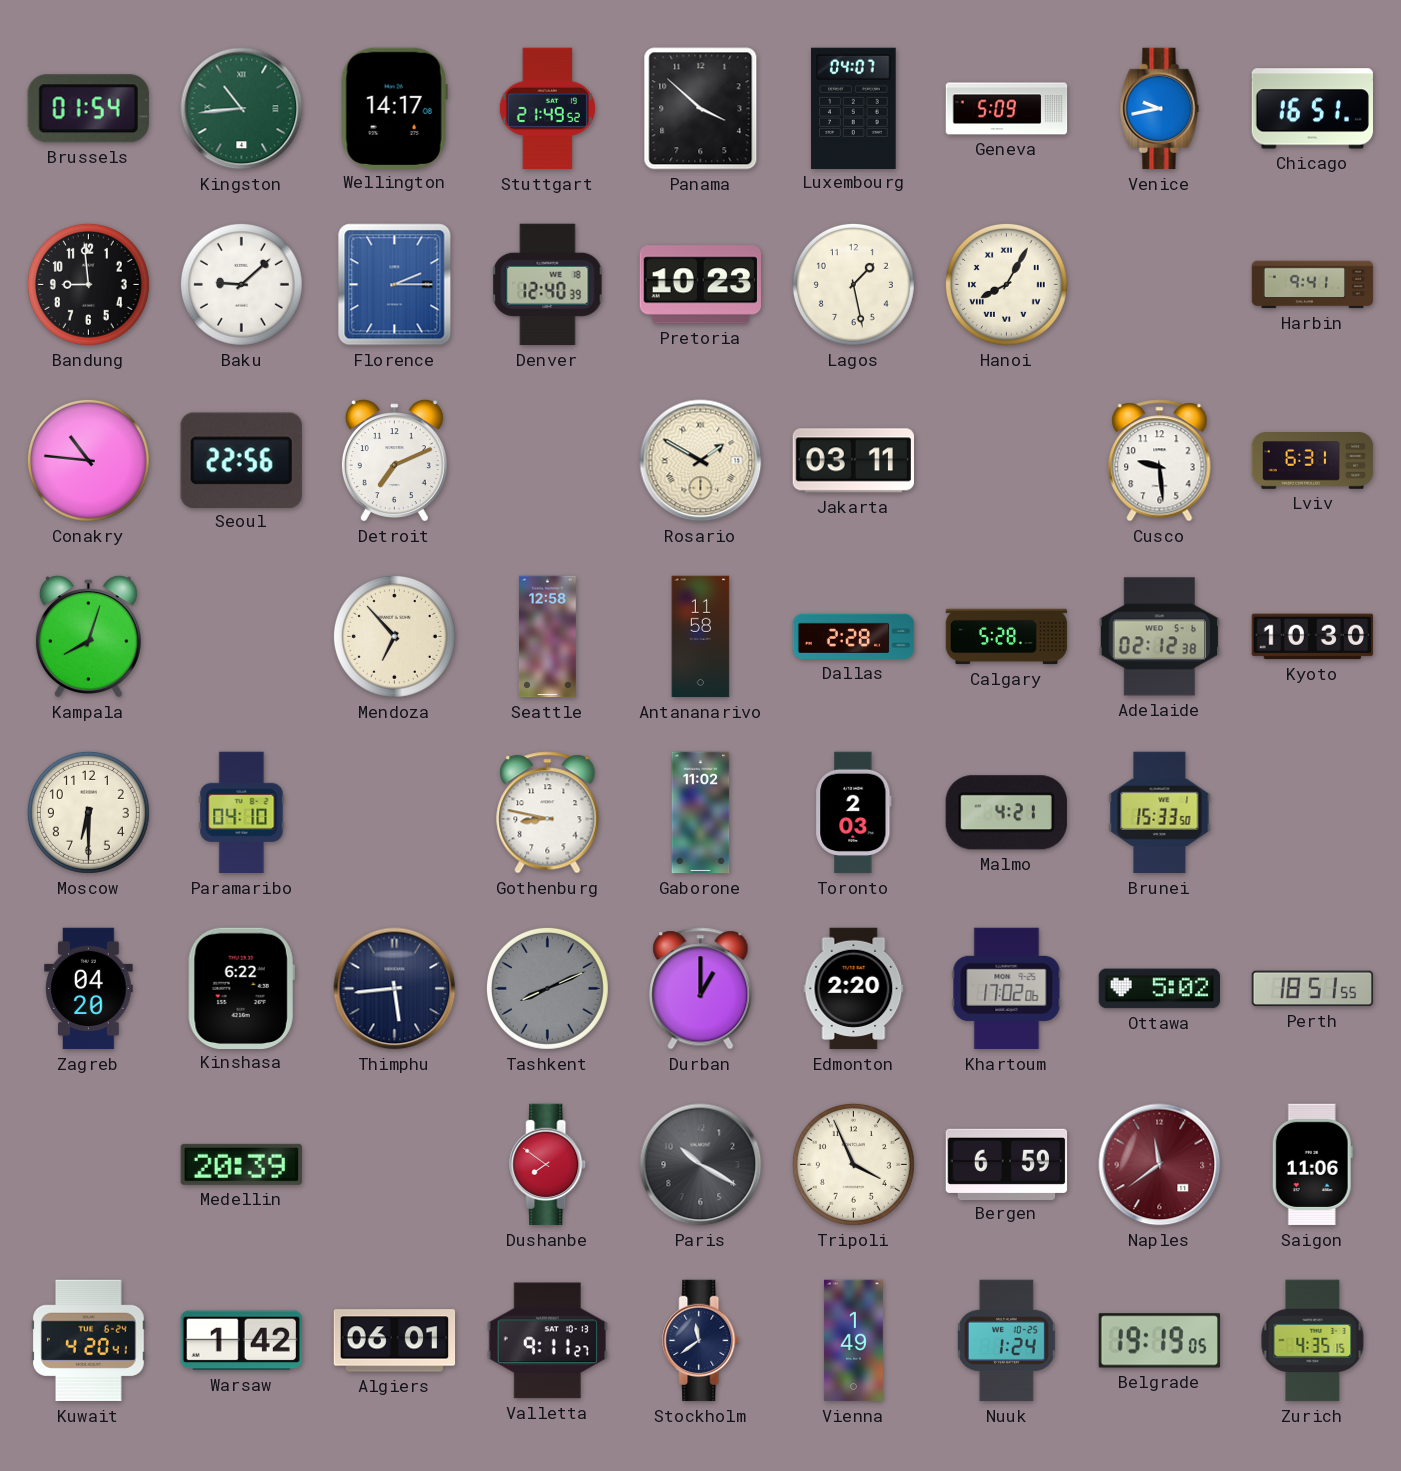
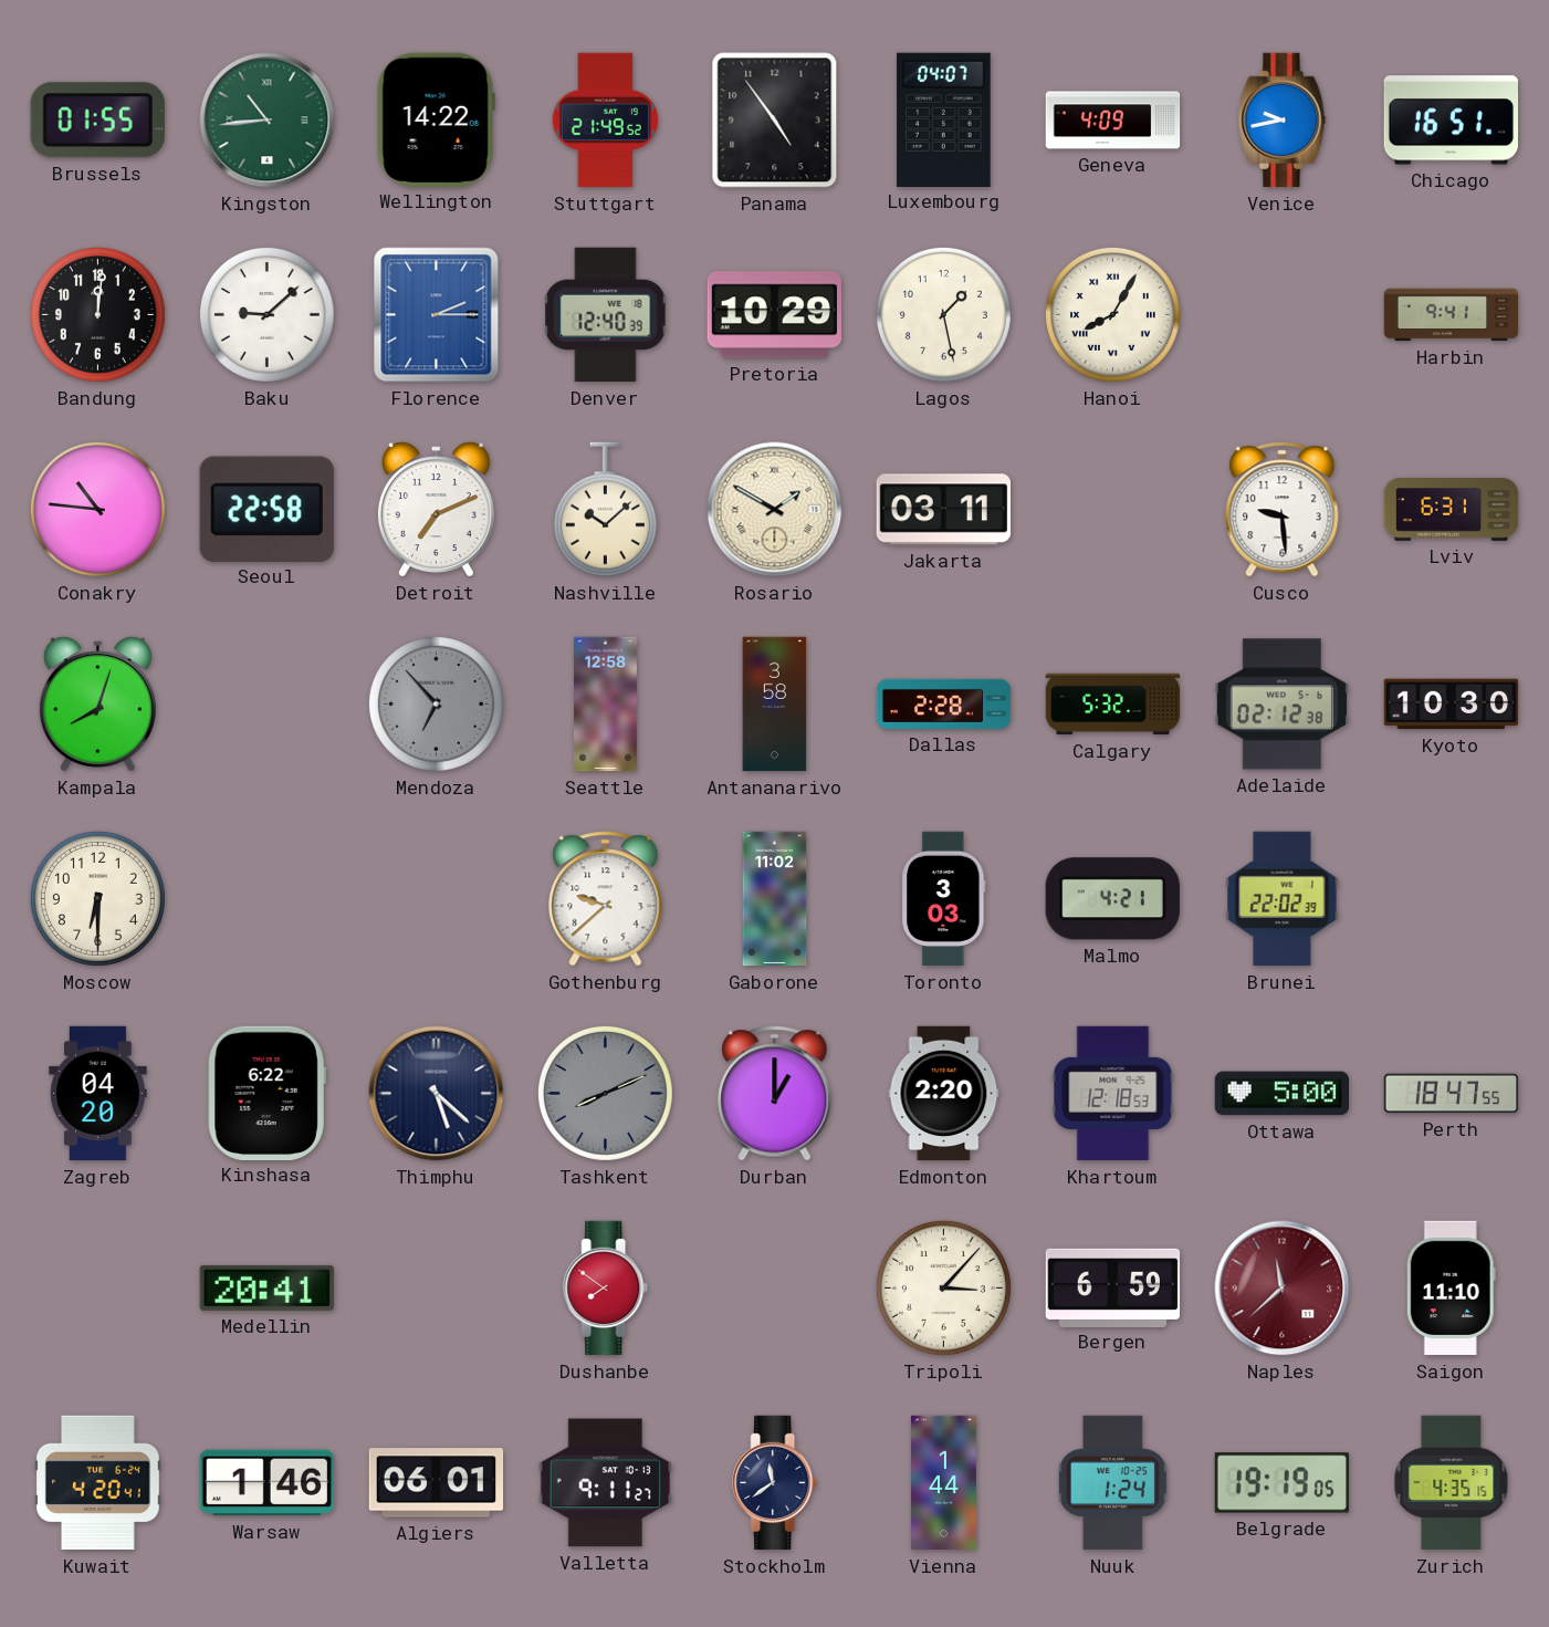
Brussels: 01:54 -> 01:55 (97, 121)
Wellington: 14:17 -> 14:22 (436, 119)
Panama: 3:52 -> 4:54 (775, 121)
Geneva: 5:09 -> 4:09 (1113, 121)
Bandung: 8:59 -> 12:01 (97, 314)
Pretoria: 10:23 -> 10:29 (774, 315)
Seoul: 22:56 -> 22:58 (266, 509)
Nashville: none -> 10:08 (605, 510)
Mendoza dial: cream -> grey (436, 703)
Antananarivo: 11:58 -> 3:58 (775, 705)
Calgary: 5:28 -> 5:32 (1113, 705)
Paramaribo: 04:10 -> none (242, 813)
Gothenburg: 8:47 -> 9:38 (606, 899)
Toronto: 2:03 -> 3:03 (944, 899)
Brunei: 15:33 -> 22:02 (1283, 899)
Thimphu: 5:44 -> 5:22 (437, 1094)
Khartoum: 17:02 -> 12:18 (1113, 1094)
Ottawa: 5:02 -> 5:00 (1281, 1094)
Perth: 18:51 -> 18:47 (1452, 1094)
Medellin: 20:39 -> 20:41 (266, 1287)
Paris: 10:20 -> none (701, 1165)
Tripoli: 3:56 -> 3:07 (943, 1287)
Naples: 11:39 -> 11:38 (1283, 1289)
Saigon: 11:06 -> 11:10 (1451, 1289)
Warsaw: 1:42 -> 1:46 (266, 1483)
Vienna: 1:49 -> 1:44 (943, 1483)
